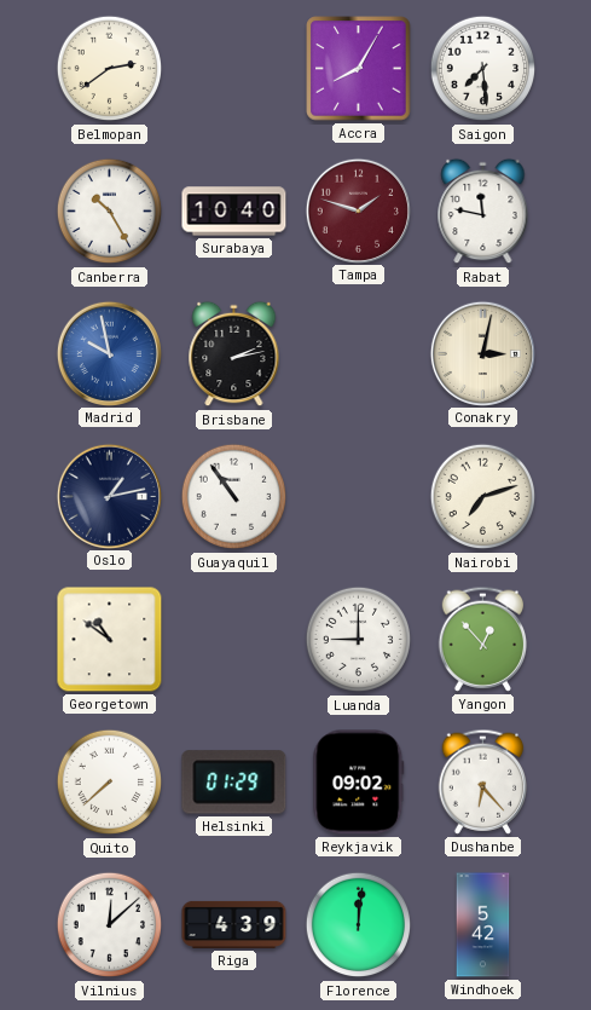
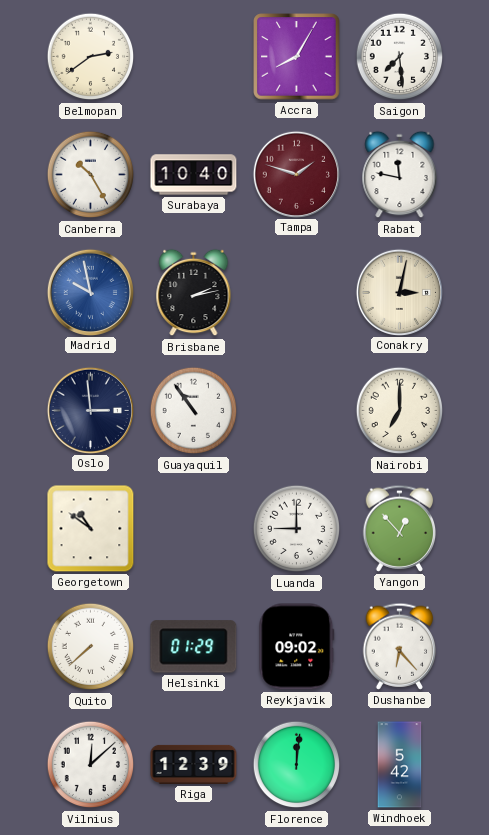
Oslo: 1:13 -> 2:59 (90, 410)
Nairobi: 7:12 -> 7:00 (400, 411)
Riga: 4:39 -> 12:39 (194, 764)
